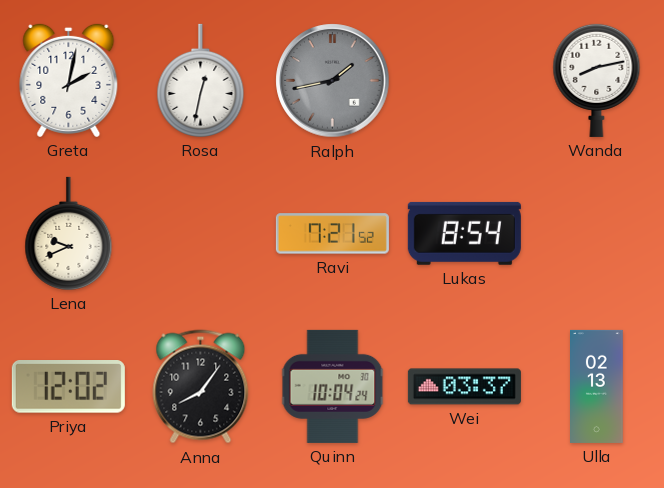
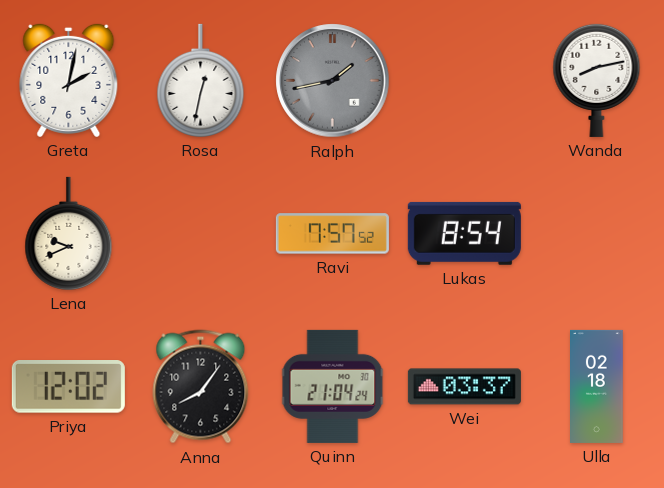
Ravi: 7:21 -> 7:57 (332, 234)
Quinn: 10:04 -> 21:04 (333, 386)
Ulla: 02:13 -> 02:18 (597, 386)
